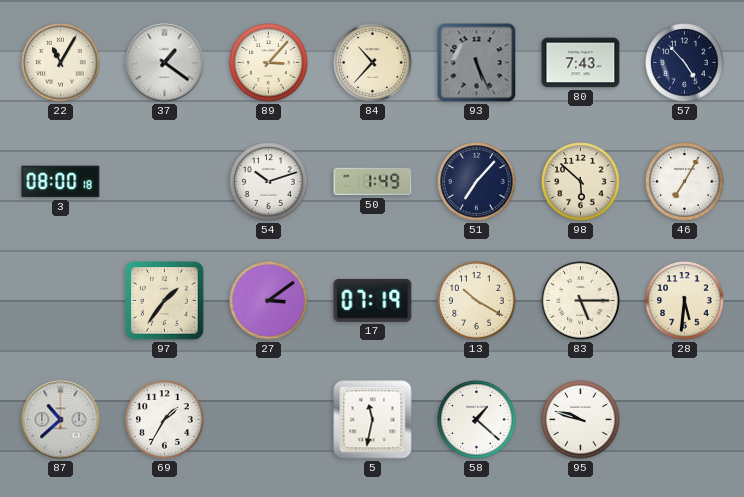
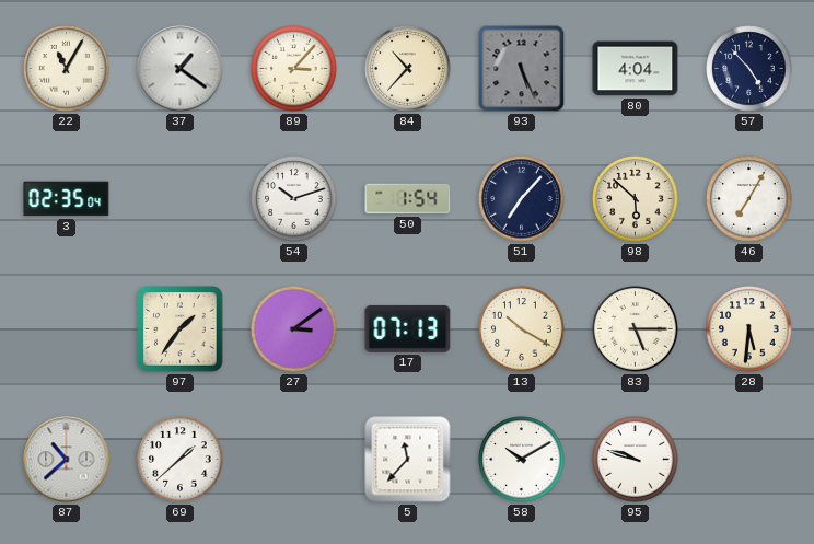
80: 7:43 -> 4:04 (636, 69)
3: 08:00 -> 02:35 (67, 199)
50: 1:49 -> 1:54 (408, 199)
17: 07:19 -> 07:13 (408, 328)
69: 1:35 -> 1:38 (181, 460)
5: 11:32 -> 11:37 (408, 460)
58: 1:22 -> 10:10 (522, 460)
